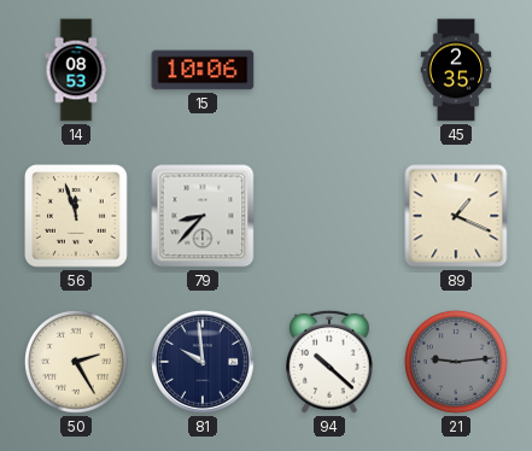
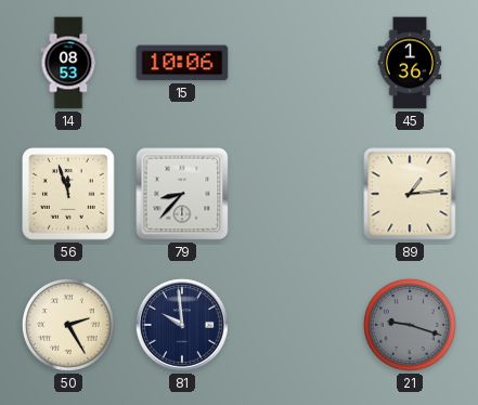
45: 2:35 -> 1:36 (410, 63)
89: 1:19 -> 1:14 (410, 194)
94: 10:22 -> none (329, 362)
21: 9:14 -> 9:18 (410, 325)
